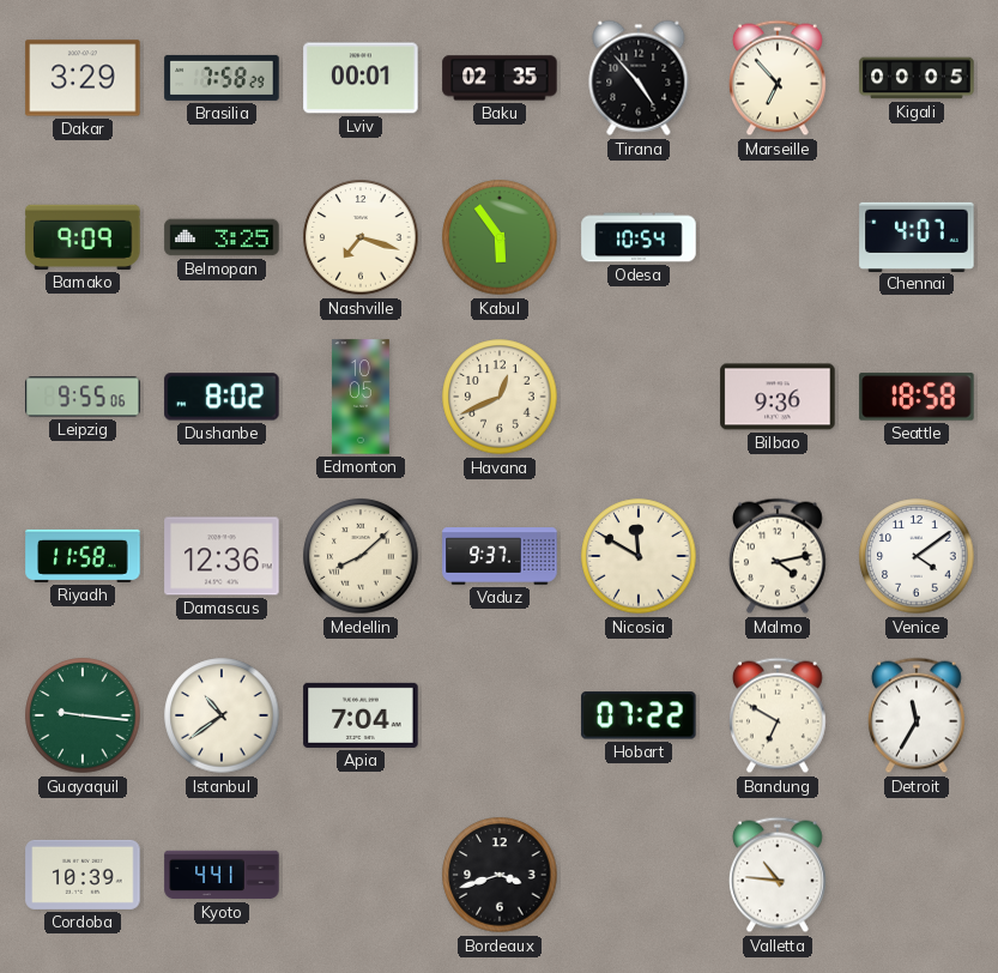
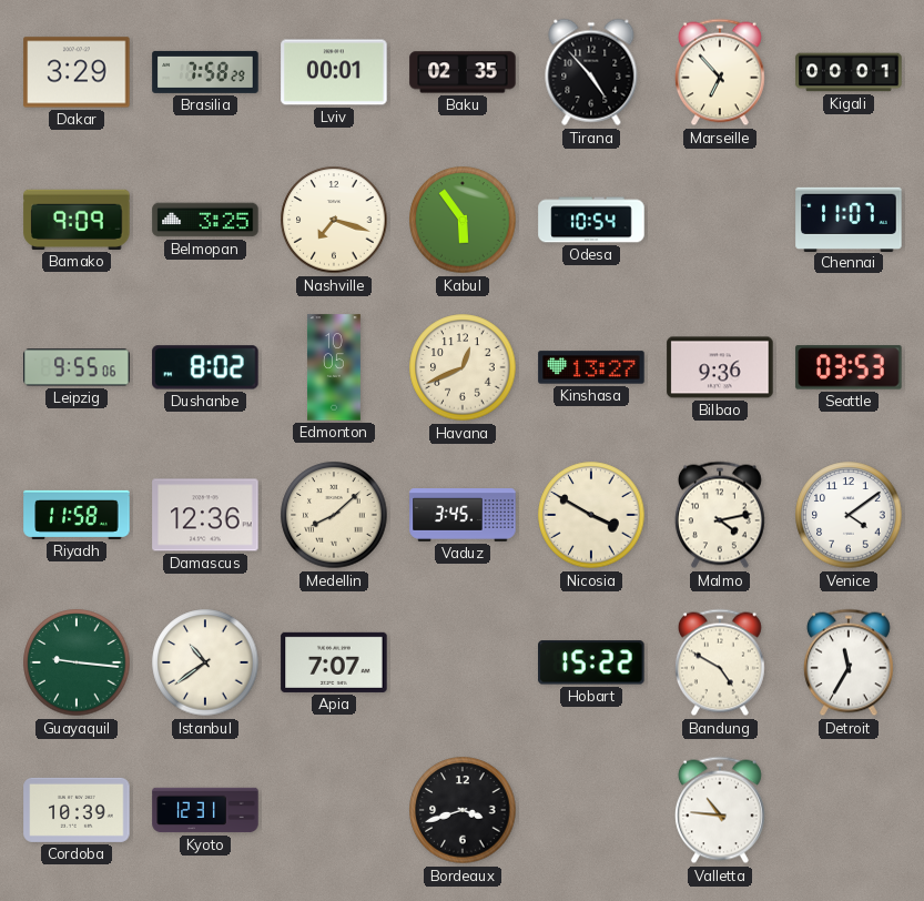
Kigali: 00:05 -> 00:01 (849, 72)
Chennai: 4:07 -> 11:07 (849, 219)
Kinshasa: none -> 13:27 (591, 367)
Seattle: 18:58 -> 03:53 (849, 367)
Vaduz: 9:37 -> 3:45 (463, 515)
Nicosia: 11:50 -> 3:50 (591, 515)
Apia: 7:04 -> 7:07 (334, 662)
Hobart: 07:22 -> 15:22 (591, 662)
Bandung: 6:50 -> 4:50 (720, 662)
Kyoto: 4:41 -> 12:31 (205, 810)
